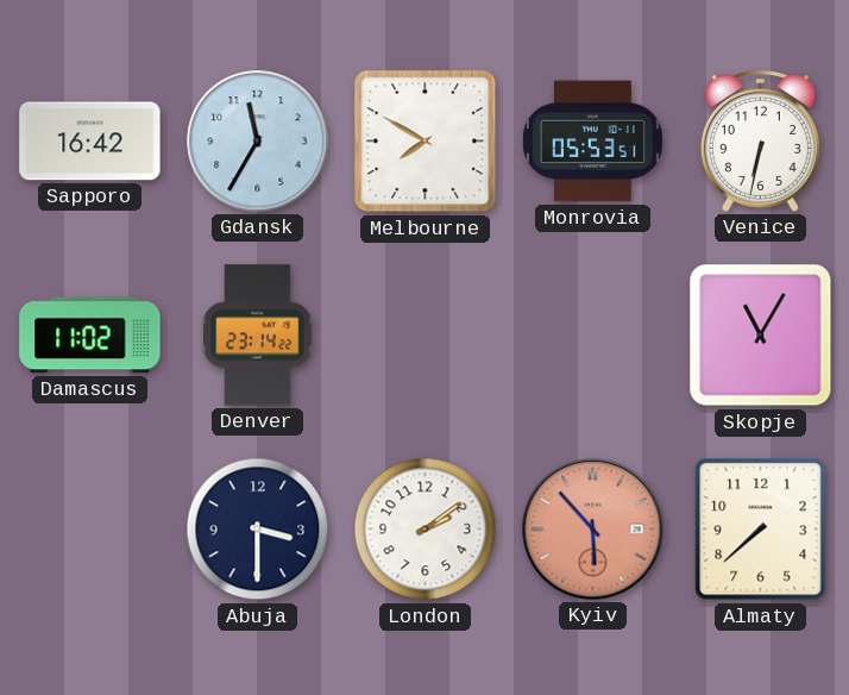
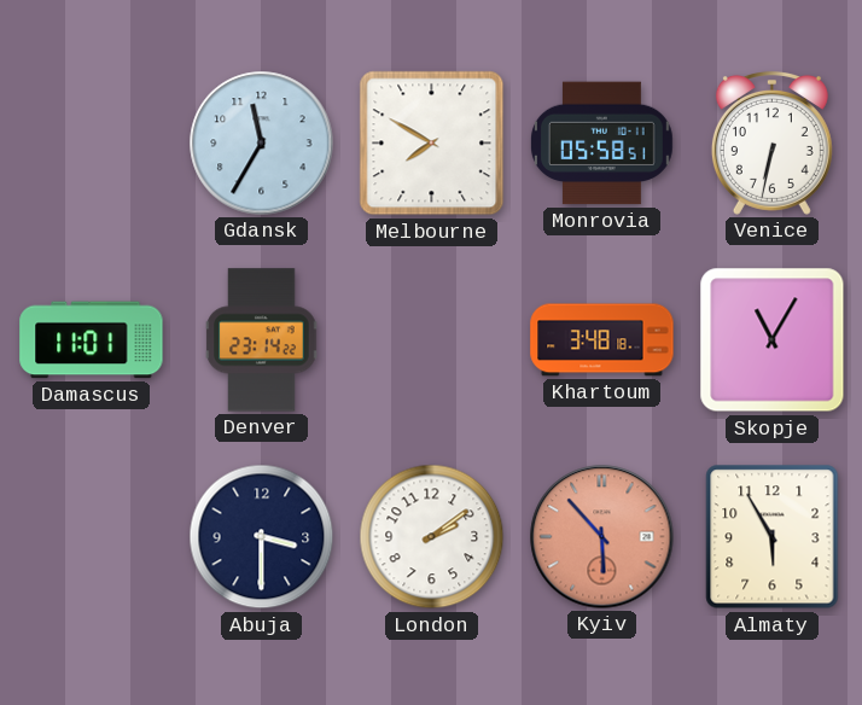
Sapporo: 16:42 -> none (90, 142)
Monrovia: 05:53 -> 05:58 (601, 144)
Damascus: 11:02 -> 11:01 (92, 340)
Khartoum: none -> 3:48 (602, 340)
Almaty: 7:38 -> 5:55 (773, 537)
